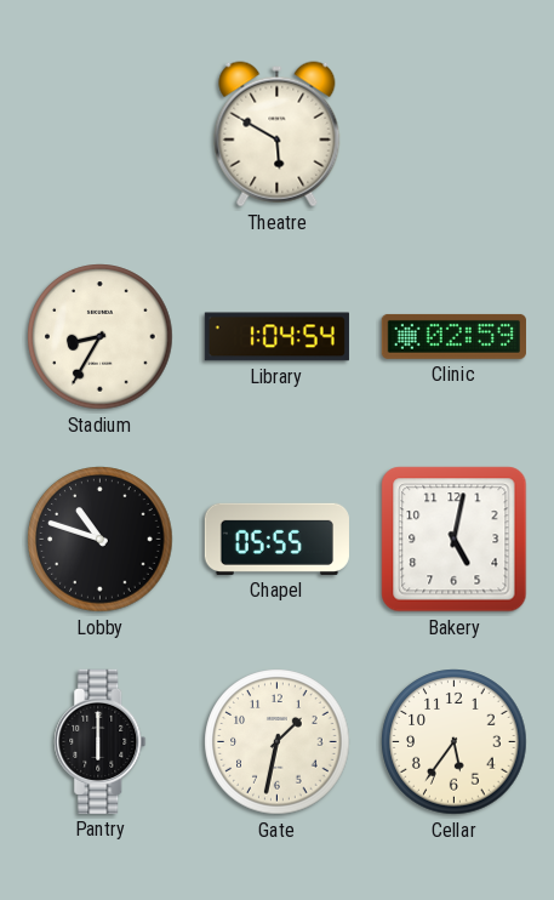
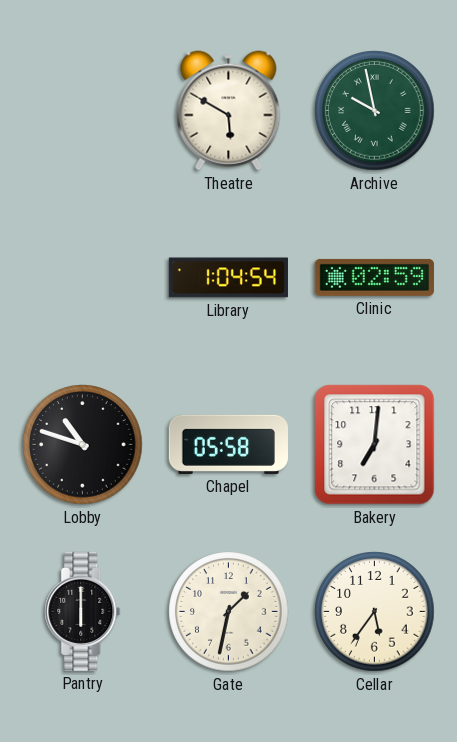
Archive: none -> 9:58 (375, 111)
Stadium: 8:35 -> none (101, 337)
Chapel: 05:55 -> 05:58 (228, 444)
Bakery: 5:02 -> 7:01 (375, 445)
